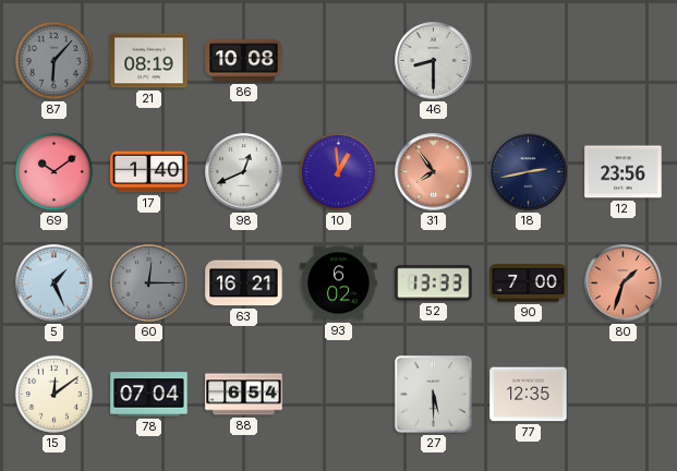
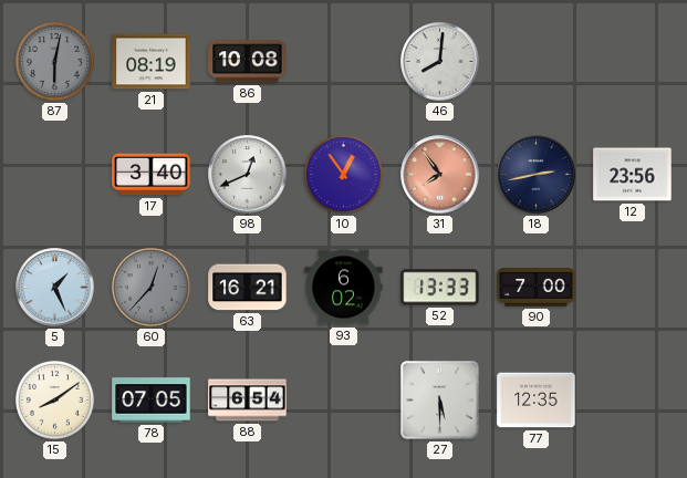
87: 6:07 -> 6:02 (54, 61)
46: 8:30 -> 8:01 (440, 62)
69: 10:09 -> none (53, 171)
17: 1:40 -> 3:40 (152, 175)
10: 12:59 -> 12:54 (343, 174)
60: 12:15 -> 12:37 (150, 287)
80: 1:33 -> none (624, 283)
15: 12:09 -> 8:09 (54, 399)
78: 07:04 -> 07:05 (152, 401)
